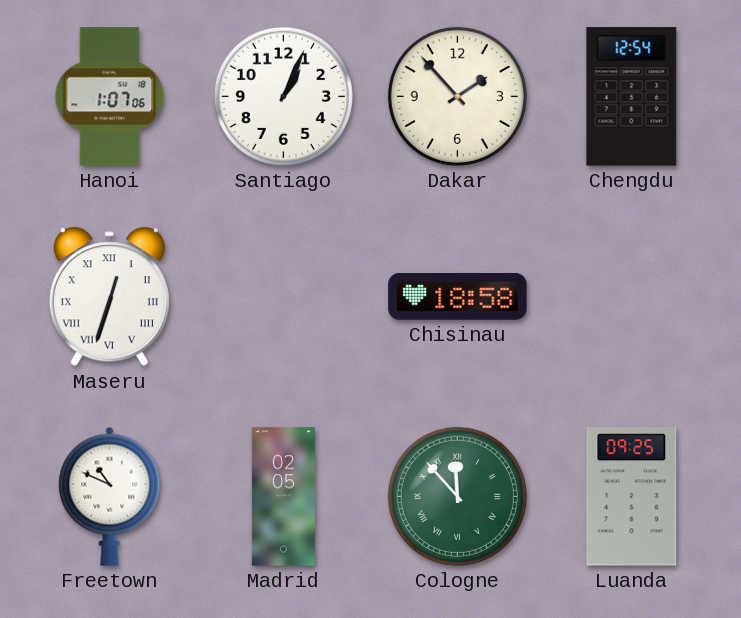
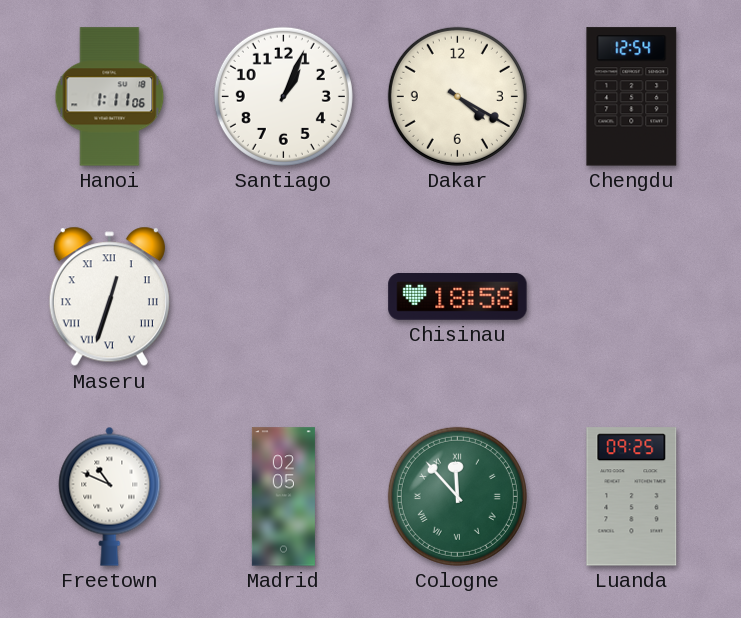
Hanoi: 1:07 -> 1:11 (110, 97)
Dakar: 1:53 -> 4:20 (457, 96)
